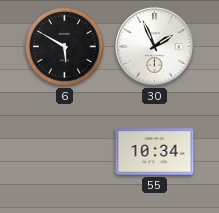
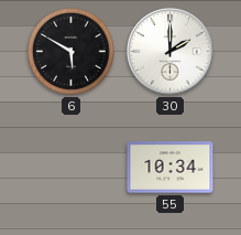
30: 1:56 -> 2:00 (171, 52)
